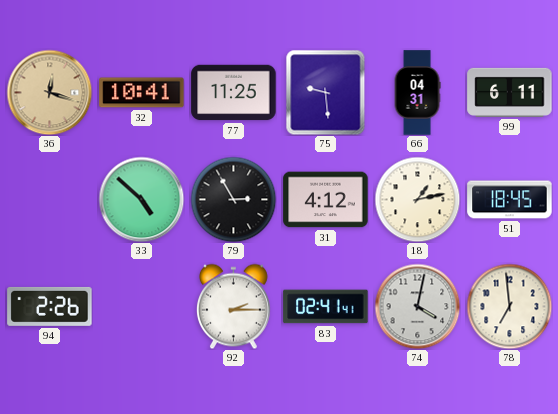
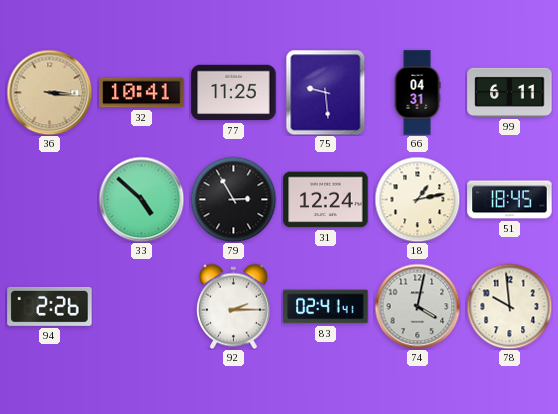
36: 12:18 -> 3:16 (49, 92)
31: 4:12 -> 12:24 (326, 200)
78: 6:59 -> 9:59 (509, 306)
